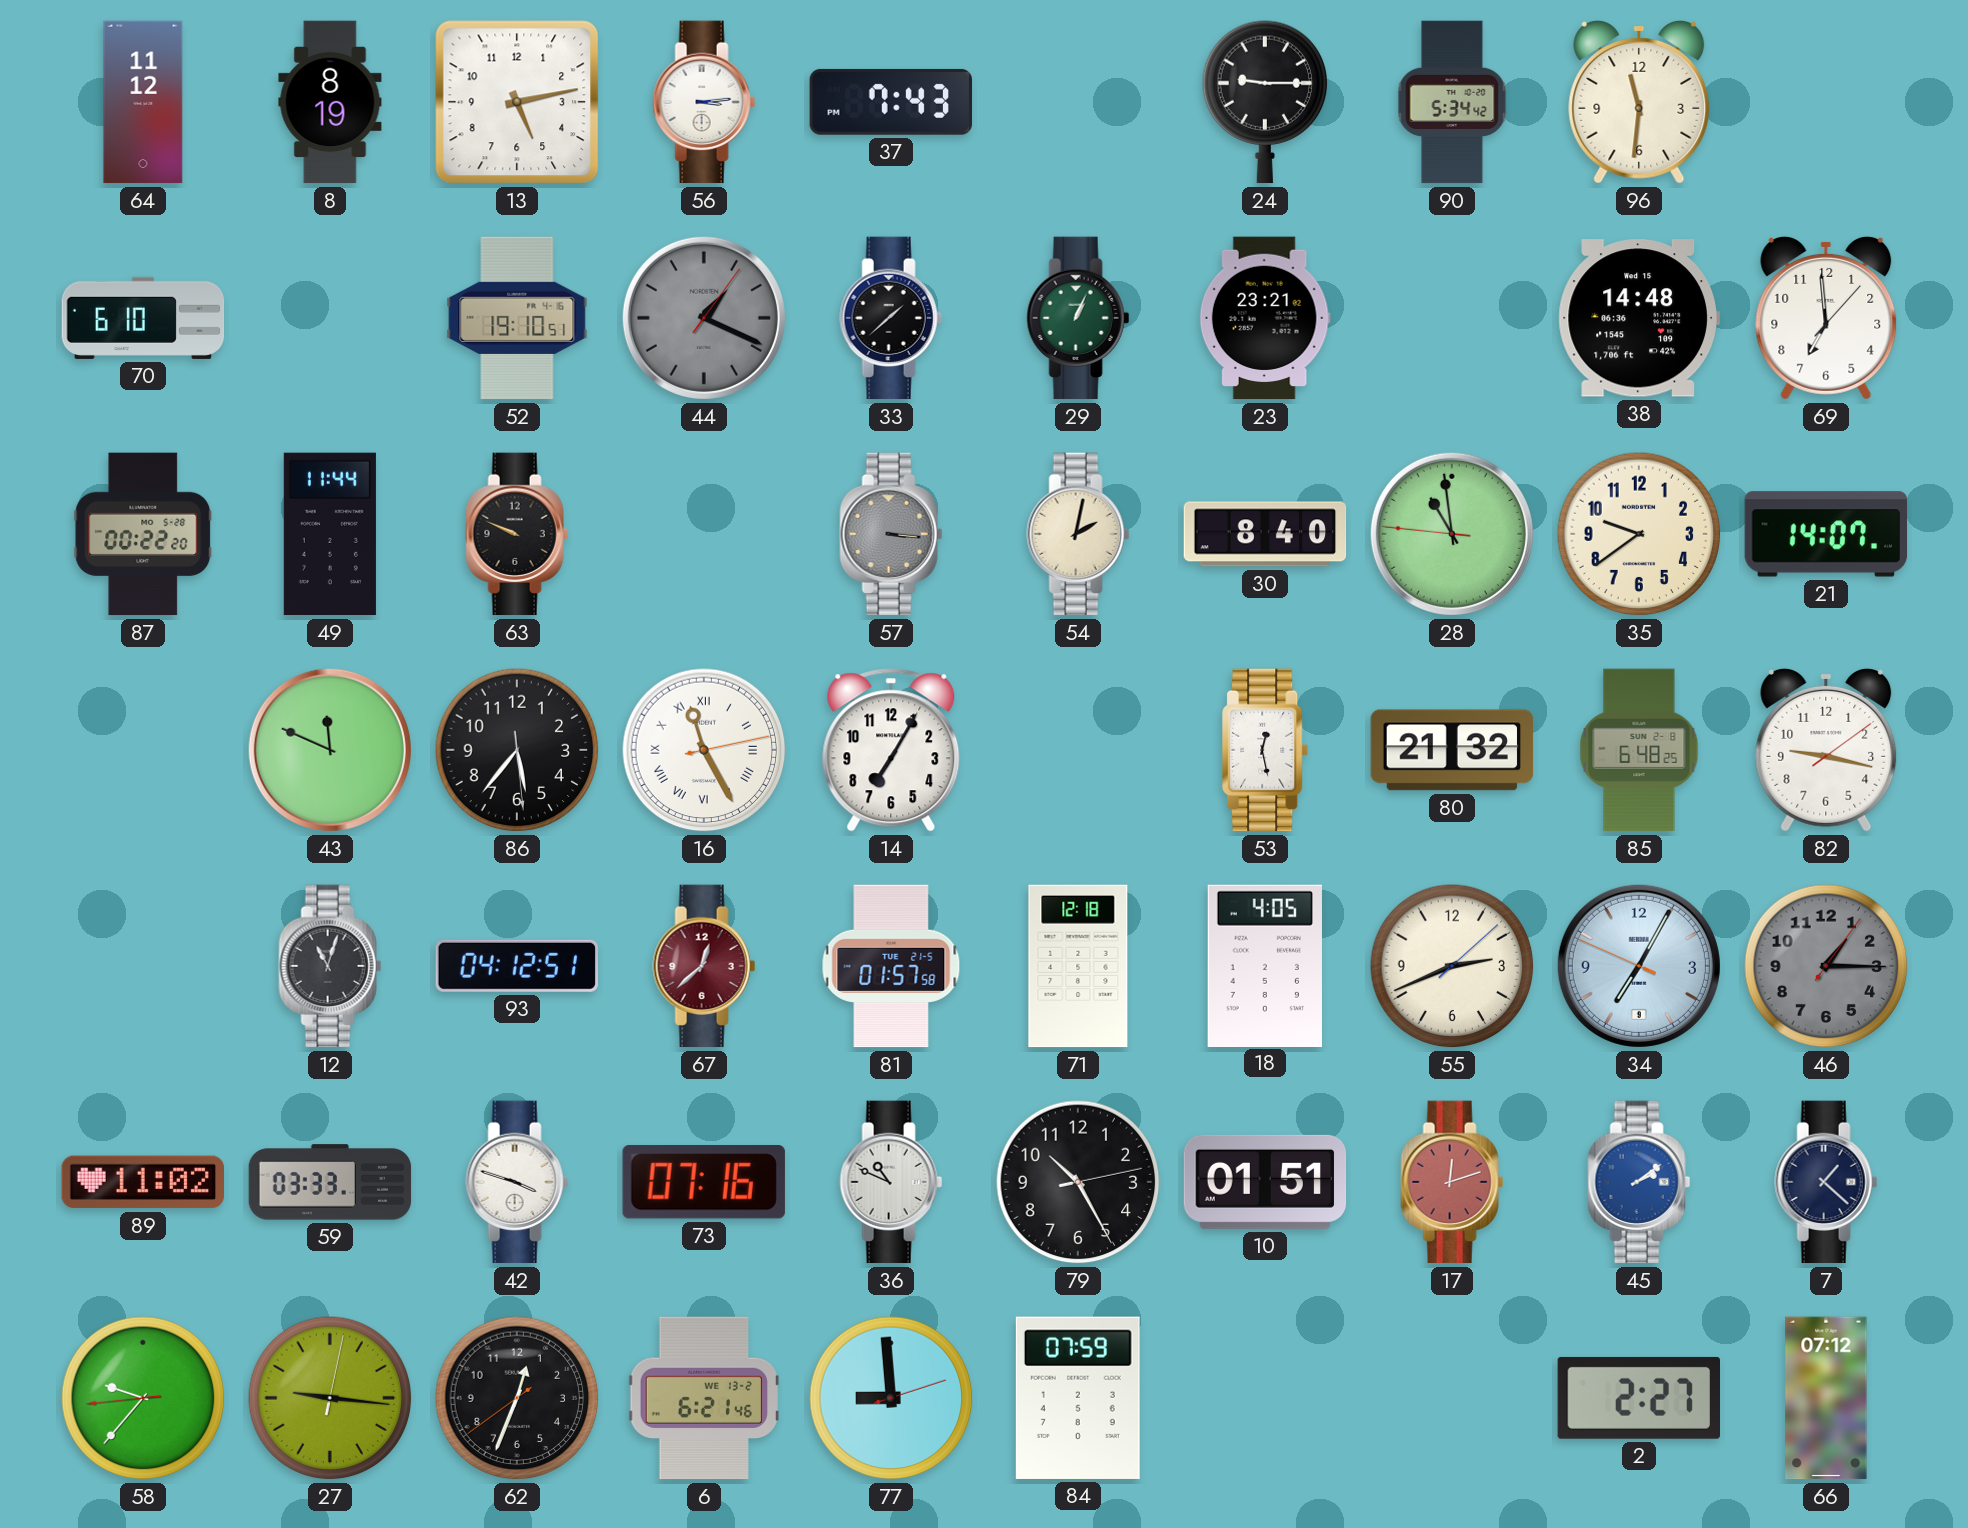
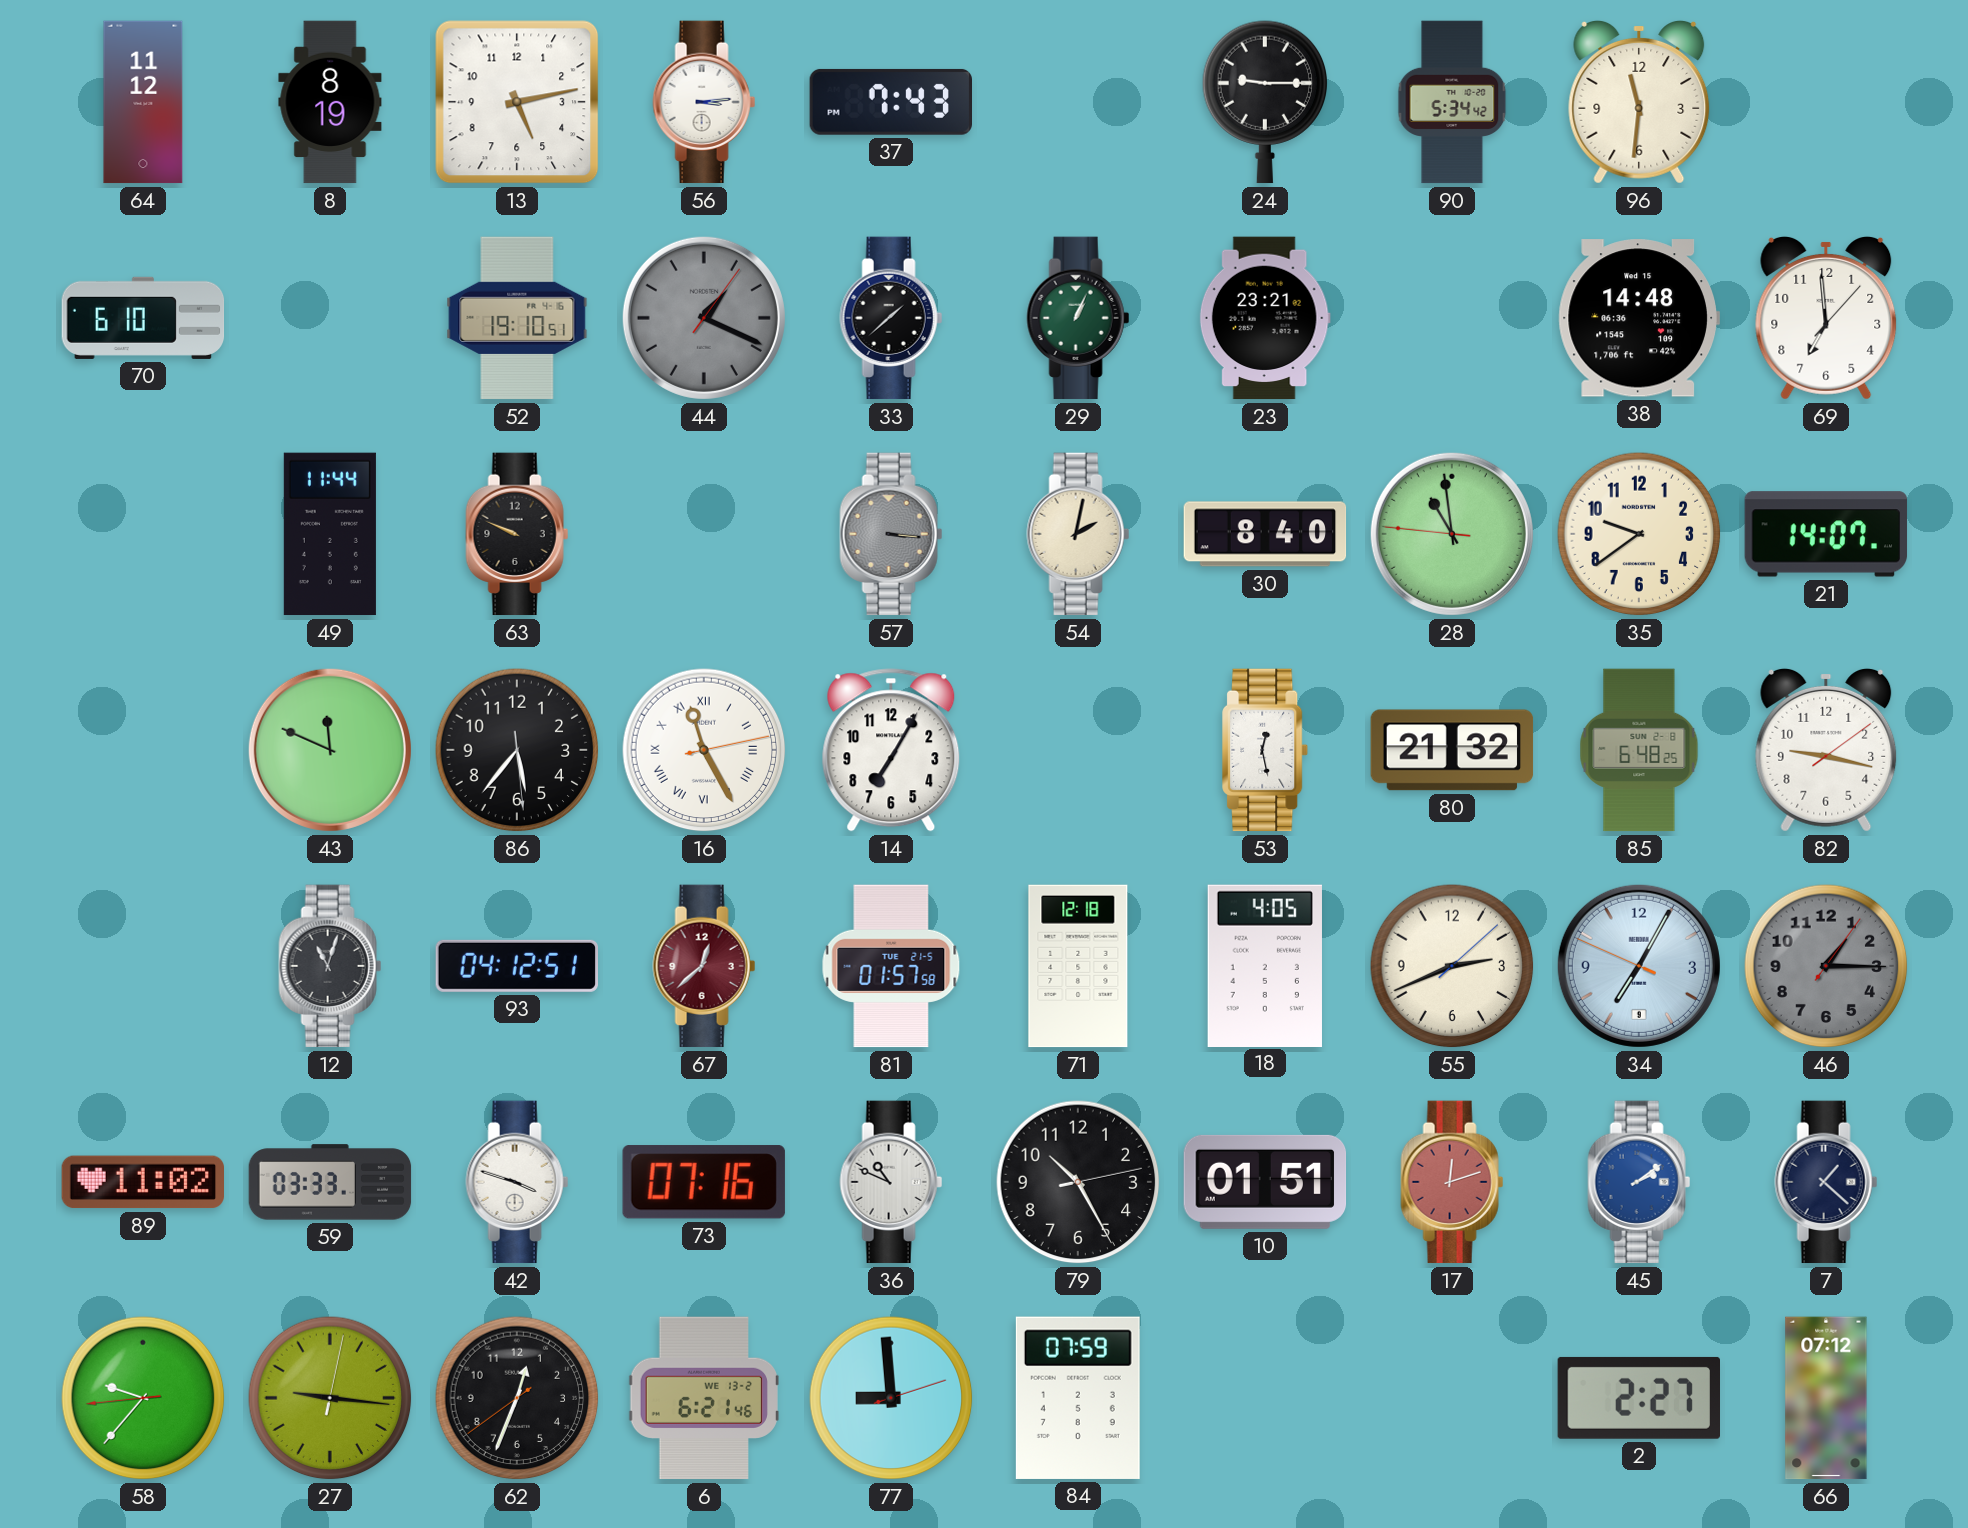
87: 00:22 -> none (143, 534)
